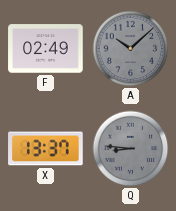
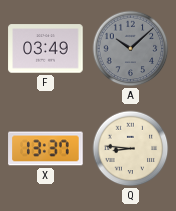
F: 02:49 -> 03:49 (46, 49)
Q dial: grey -> cream (131, 149)
